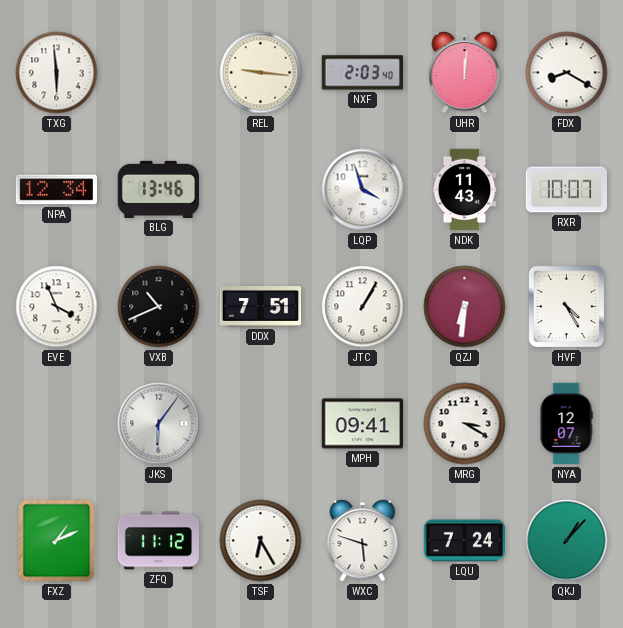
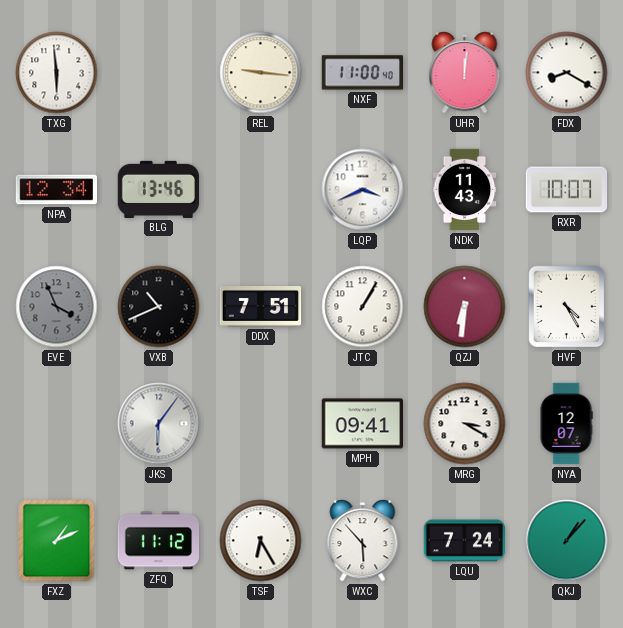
NXF: 2:03 -> 11:00 (362, 73)
LQP: 3:57 -> 3:41 (363, 190)
EVE dial: white -> grey (57, 307)
WXC: 5:48 -> 5:53 (363, 541)
